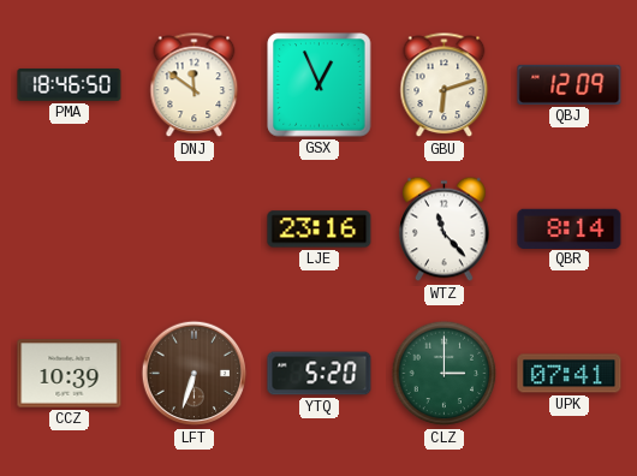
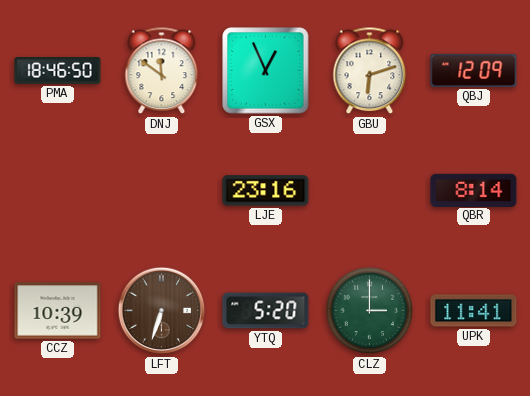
WTZ: 11:23 -> none (445, 230)
UPK: 07:41 -> 11:41 (474, 311)
